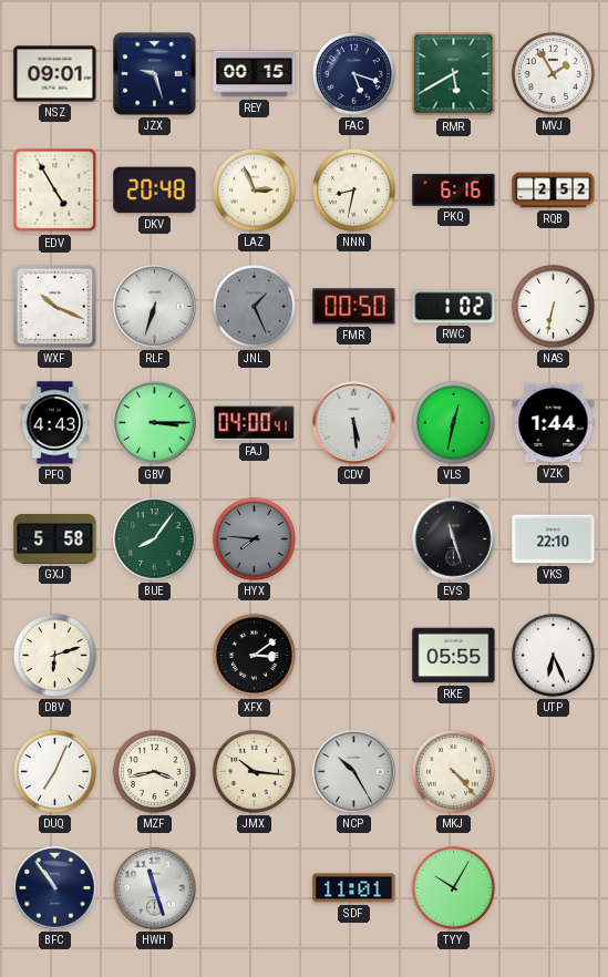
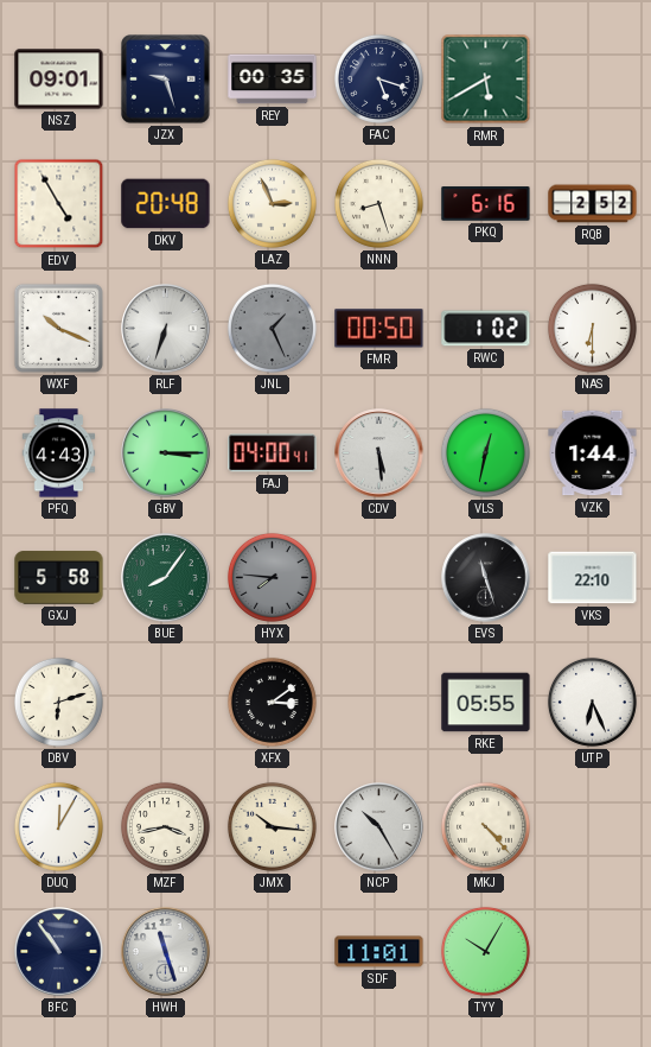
REY: 00:15 -> 00:35 (273, 80)
MVJ: 1:55 -> none (553, 73)
NNN: 8:32 -> 8:27 (378, 203)
NAS: 6:32 -> 6:30 (592, 328)
DUQ: 7:04 -> 12:05 (58, 826)
